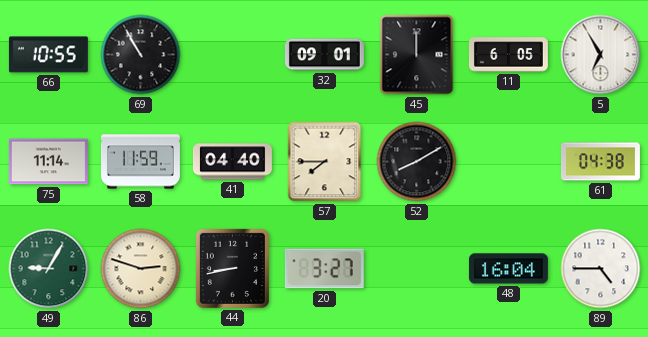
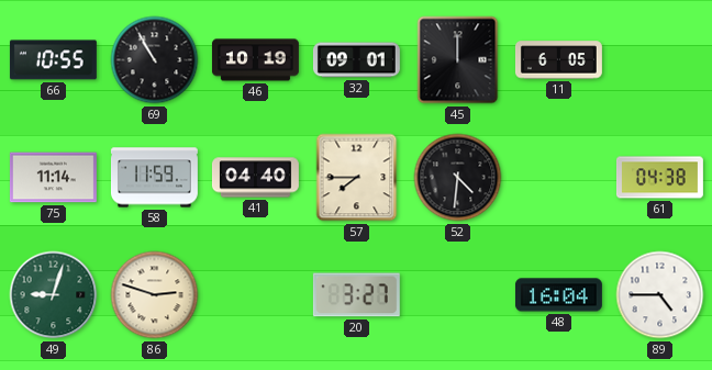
46: none -> 10:19 (255, 60)
5: 6:55 -> none (601, 55)
52: 8:10 -> 4:31 (458, 178)
49: 9:05 -> 9:03 (54, 295)
44: 8:43 -> none (232, 268)
